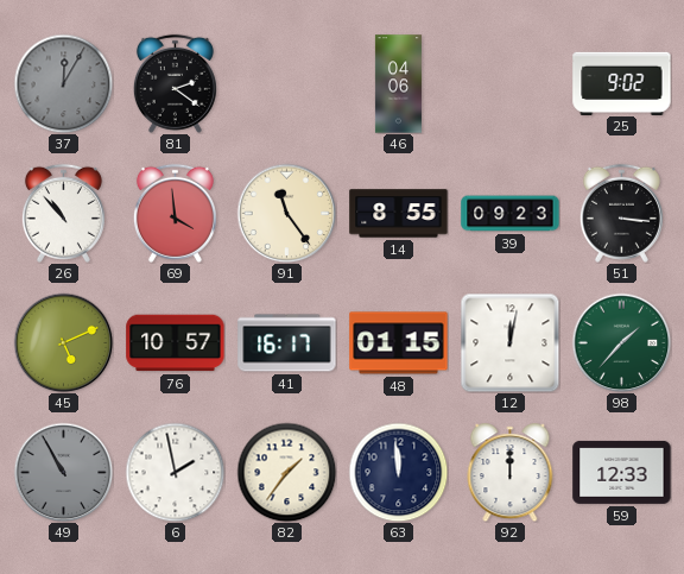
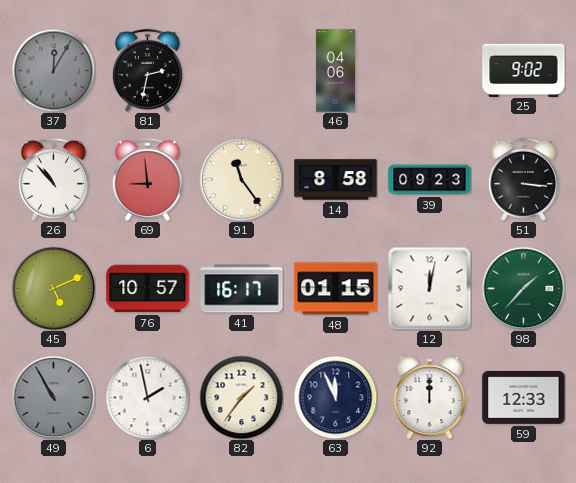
81: 2:21 -> 2:32 (147, 70)
69: 3:59 -> 8:59 (147, 179)
14: 8:55 -> 8:58 (336, 180)
63: 11:59 -> 11:56 (335, 397)
